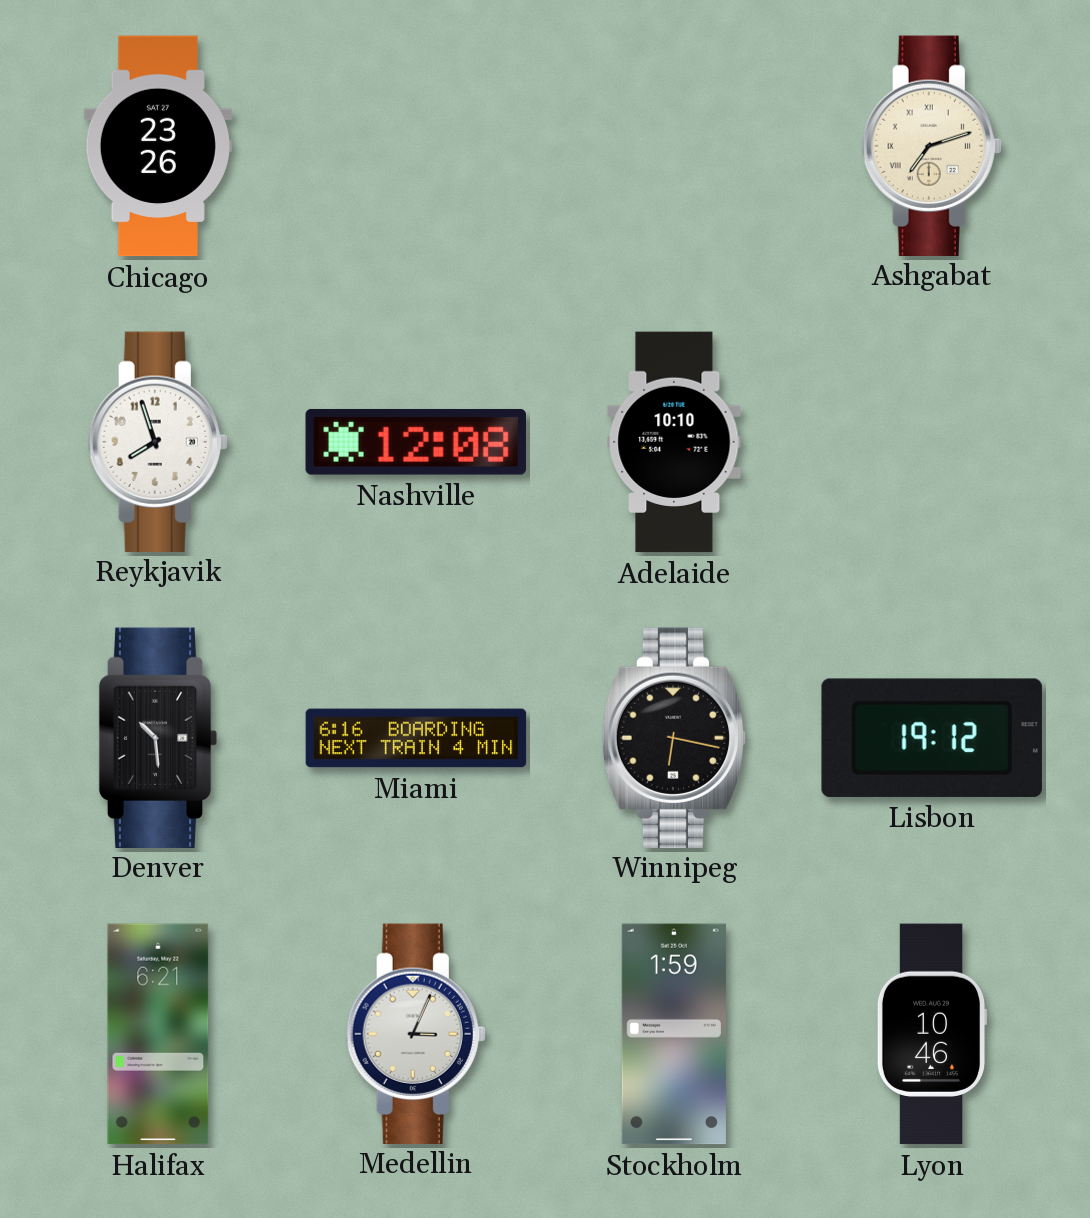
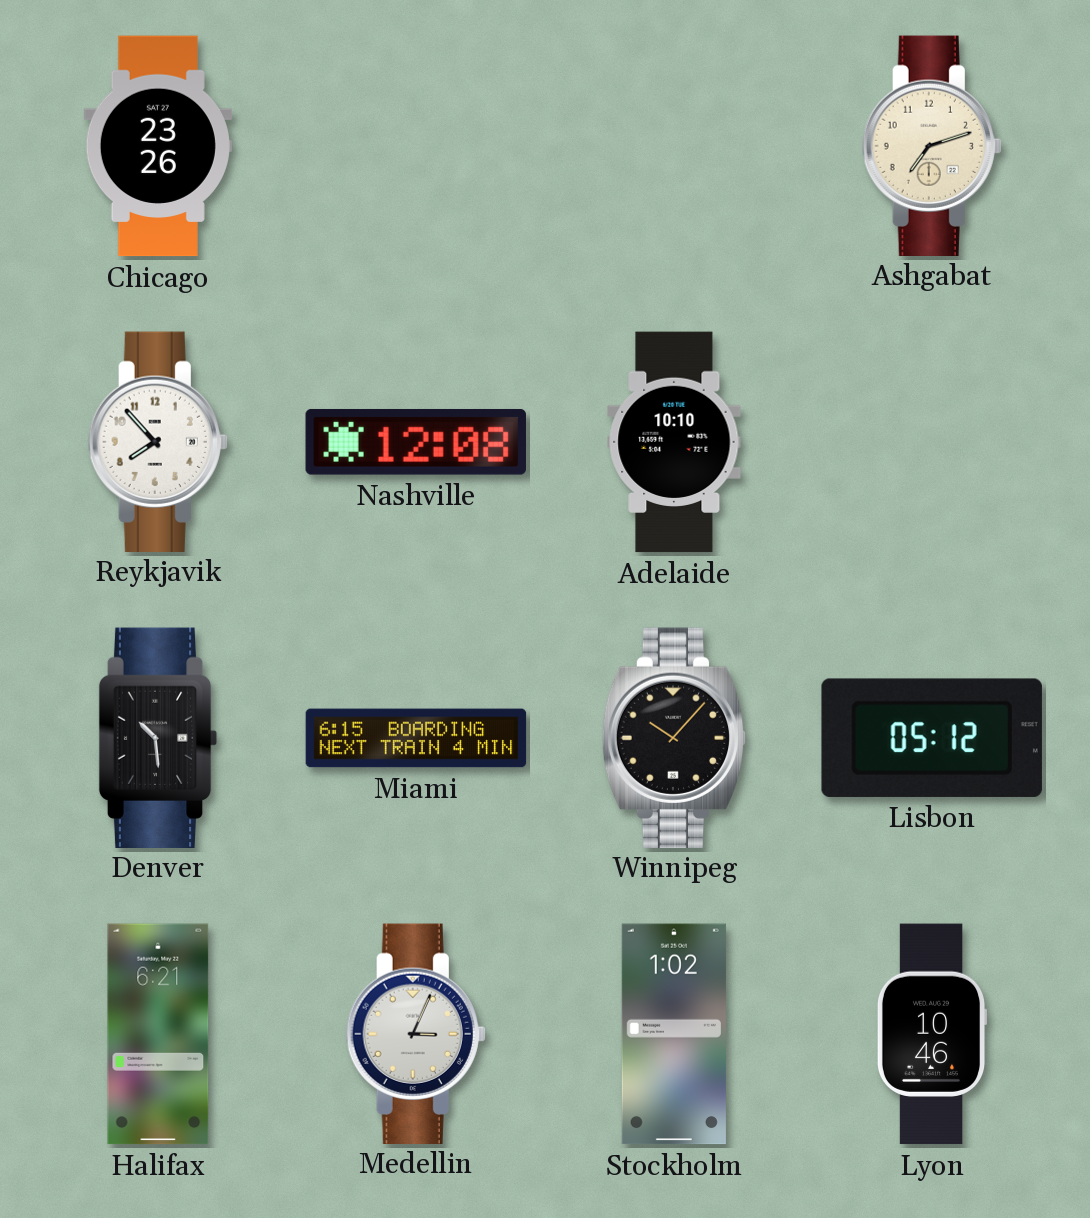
Ashgabat numerals: Roman -> Arabic (932, 145)
Reykjavik: 7:57 -> 7:53 (158, 441)
Miami: 6:16 -> 6:15 (416, 738)
Winnipeg: 6:17 -> 10:07 (674, 737)
Lisbon: 19:12 -> 05:12 (932, 738)
Stockholm: 1:59 -> 1:02 (674, 1034)
